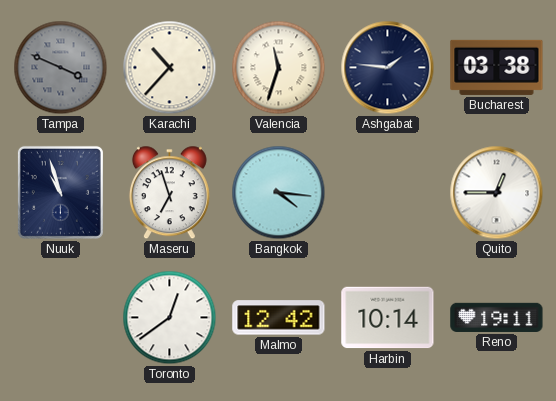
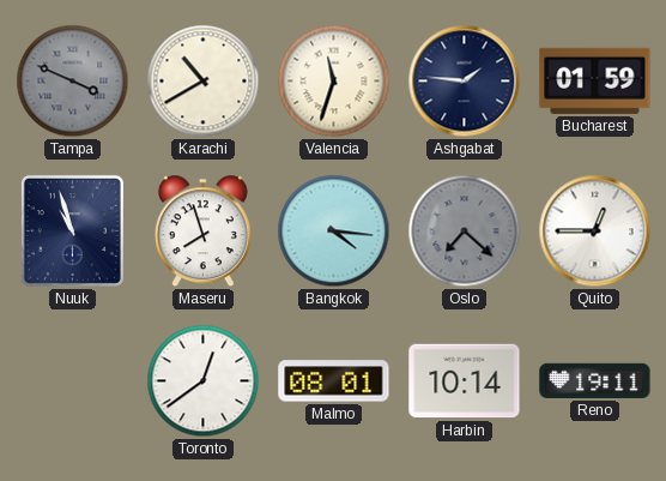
Karachi: 10:37 -> 10:40 (204, 82)
Bucharest: 03:38 -> 01:59 (595, 80)
Maseru: 6:57 -> 7:57 (202, 232)
Oslo: none -> 7:22 (465, 232)
Malmo: 12:42 -> 08:01 (334, 381)
